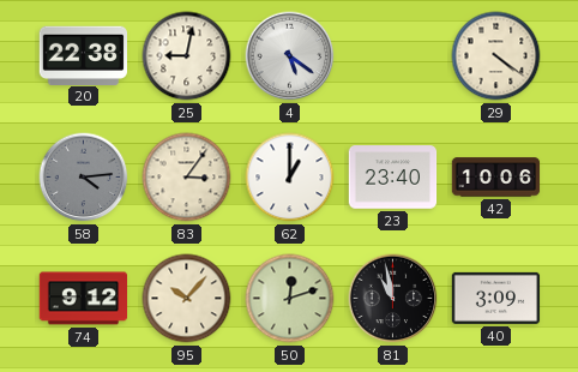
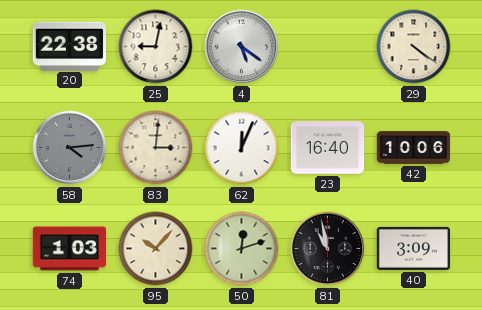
83: 3:06 -> 3:01 (156, 148)
62: 1:00 -> 12:04 (242, 148)
23: 23:40 -> 16:40 (328, 148)
74: 9:12 -> 1:03 (70, 249)
